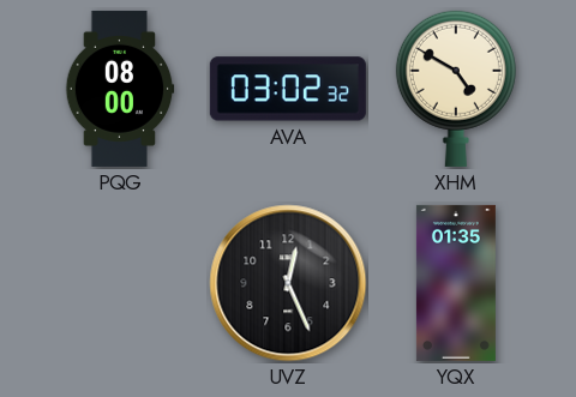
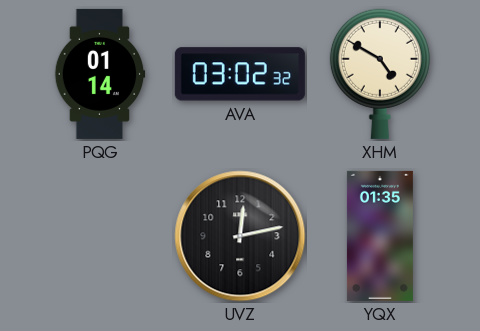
PQG: 08:00 -> 01:14 (100, 74)
UVZ: 12:26 -> 12:13 (240, 236)
